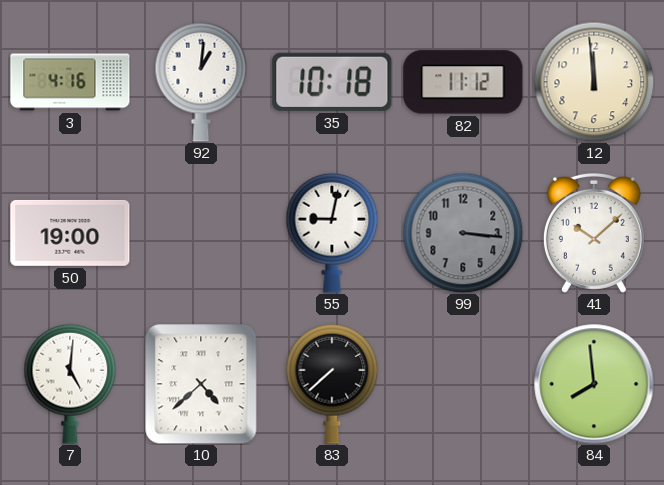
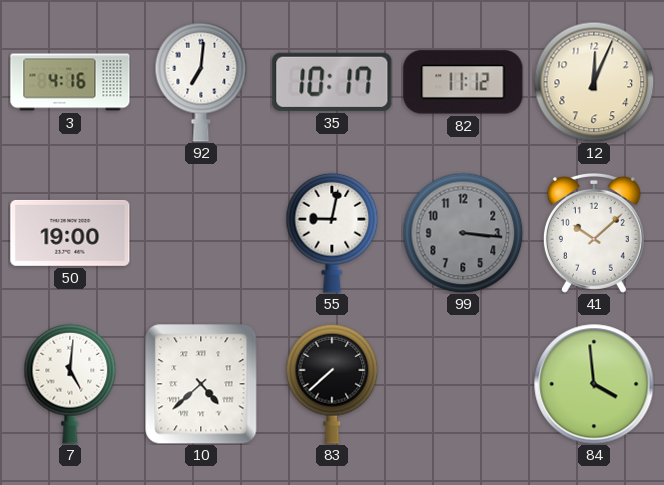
92: 1:01 -> 7:01 (201, 82)
35: 10:18 -> 10:17 (332, 82)
12: 11:59 -> 12:04 (594, 82)
84: 7:59 -> 3:59 (594, 384)
